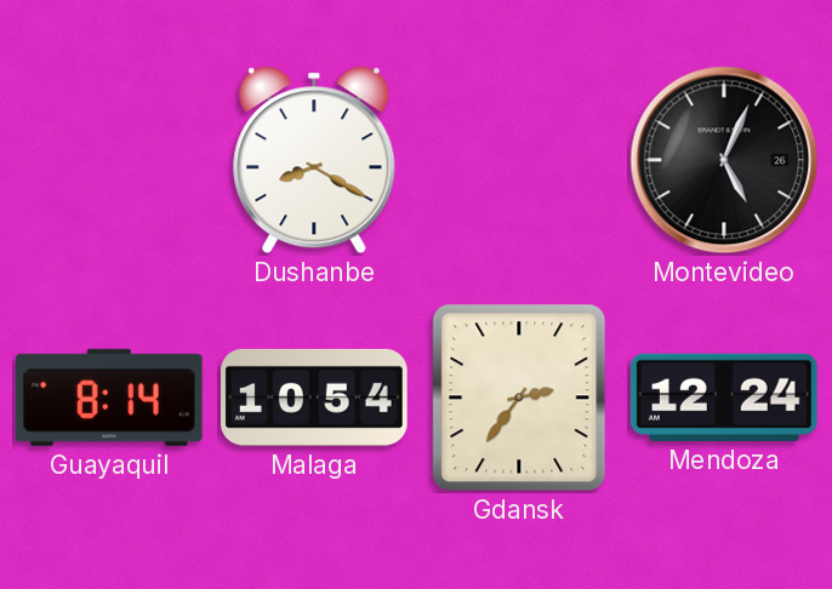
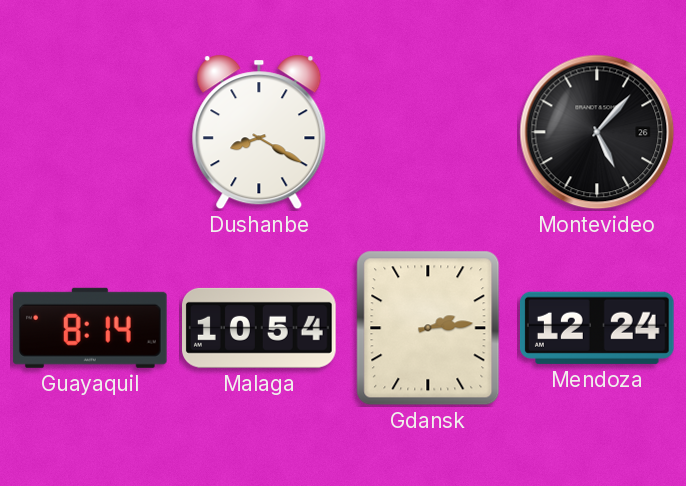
Montevideo: 5:04 -> 5:07 (597, 132)
Gdansk: 2:36 -> 2:14 (428, 328)
